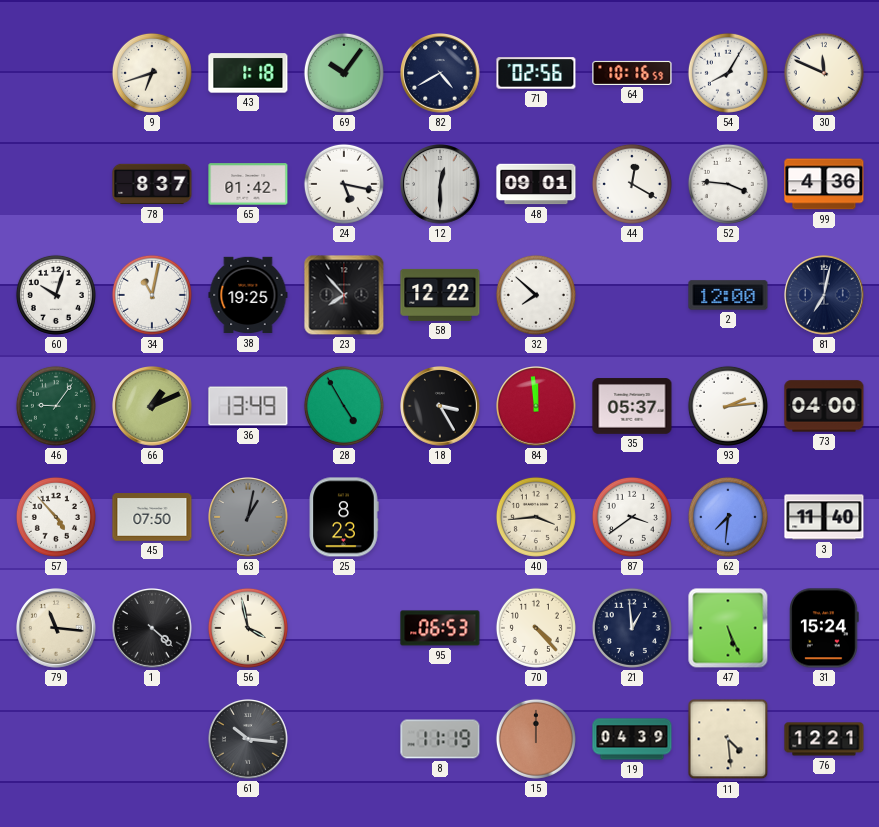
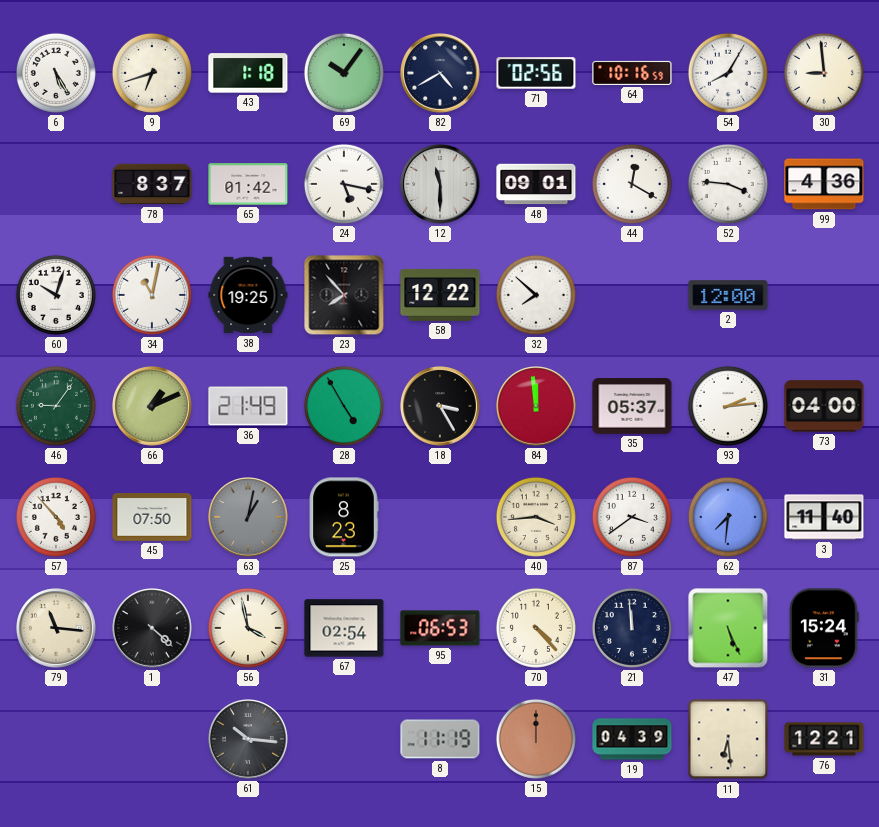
6: none -> 5:25 (56, 73)
30: 11:49 -> 8:59 (824, 73)
12: 12:30 -> 11:30 (441, 185)
81: 7:02 -> none (825, 296)
36: 13:49 -> 21:49 (248, 406)
67: none -> 02:54 (344, 628)
21: 12:59 -> 11:59 (632, 628)
11: 4:29 -> 6:29 (728, 739)
